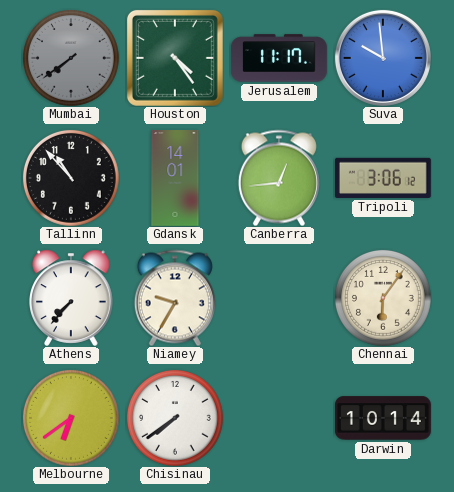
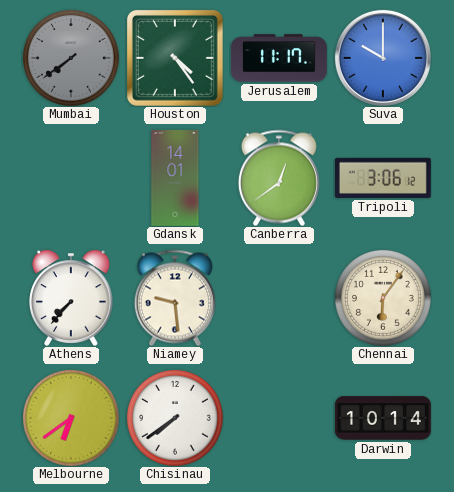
Suva: 9:59 -> 10:00 (383, 58)
Tallinn: 10:53 -> none (71, 178)
Canberra: 12:44 -> 12:39 (279, 178)
Niamey: 9:35 -> 9:29 (175, 298)
